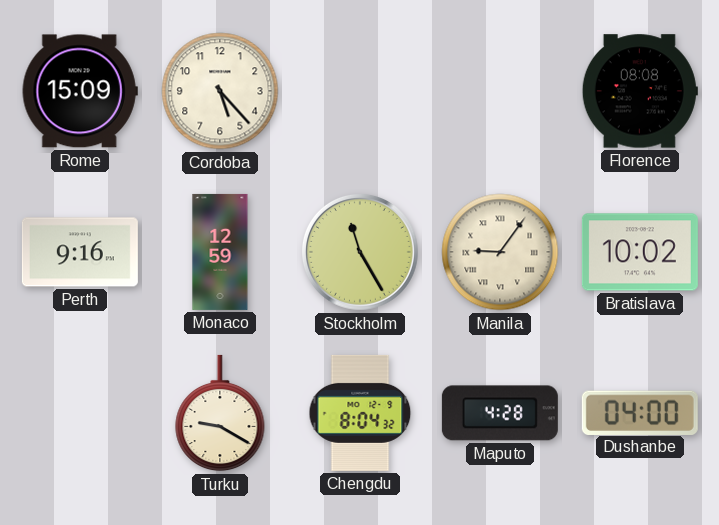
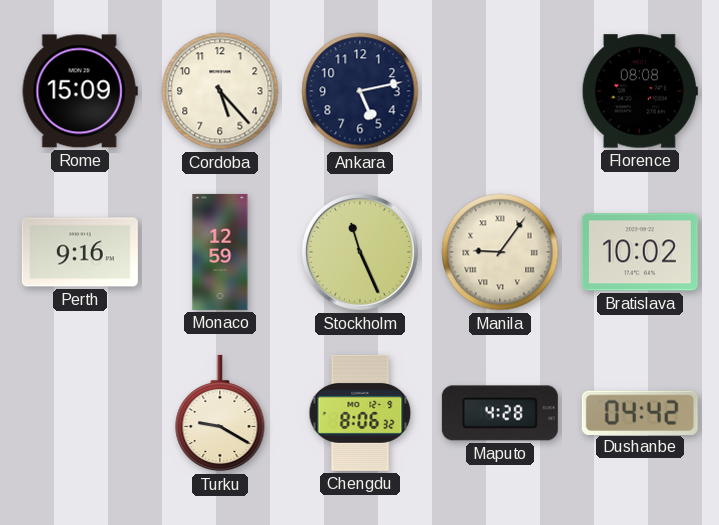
Ankara: none -> 5:13 (360, 91)
Stockholm: 11:25 -> 11:26 (360, 252)
Chengdu: 8:04 -> 8:06 (360, 413)
Dushanbe: 04:00 -> 04:42 (640, 412)
